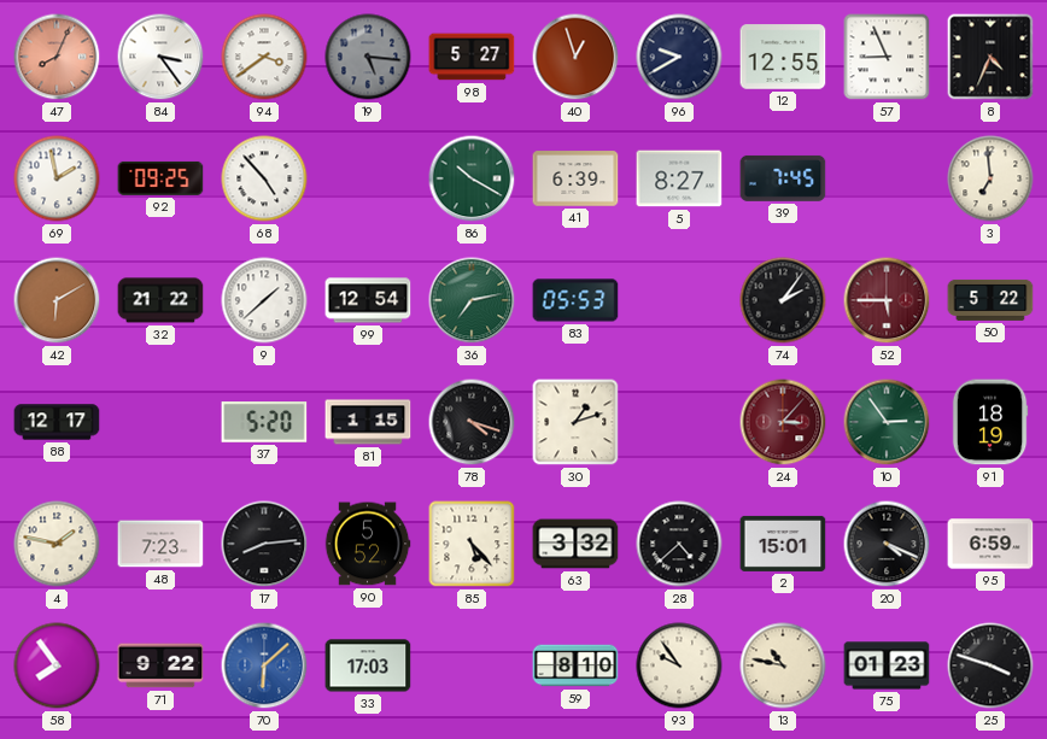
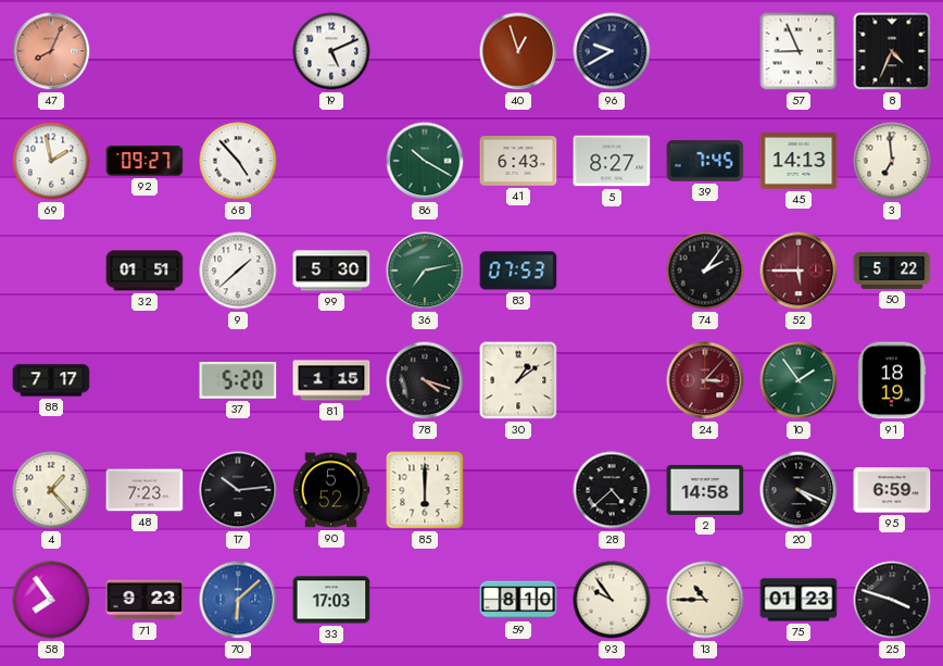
84: 3:24 -> none (160, 57)
94: 3:39 -> none (264, 57)
19: 5:16 -> 5:11 (331, 51)
19 dial: grey -> white (331, 51)
98: 5:27 -> none (472, 57)
12: 12:55 -> none (783, 57)
92: 09:25 -> 09:27 (144, 161)
41: 6:39 -> 6:43 (518, 161)
45: none -> 14:13 (799, 162)
42: 6:10 -> none (57, 300)
32: 21:22 -> 01:51 (144, 271)
99: 12:54 -> 5:30 (331, 271)
83: 05:53 -> 07:53 (518, 271)
88: 12:17 -> 7:17 (51, 380)
30: 1:12 -> 1:09 (518, 380)
10: 2:54 -> 1:54 (799, 380)
4: 1:47 -> 1:23 (51, 490)
17: 8:14 -> 10:14 (238, 490)
85: 5:23 -> 6:00 (425, 490)
63: 3:32 -> none (575, 544)
2: 15:01 -> 14:58 (705, 490)
71: 9:22 -> 9:23 (144, 600)
13: 10:47 -> 10:45 (705, 600)
